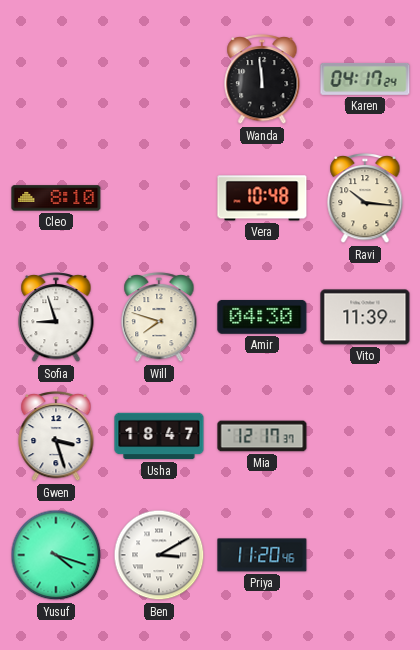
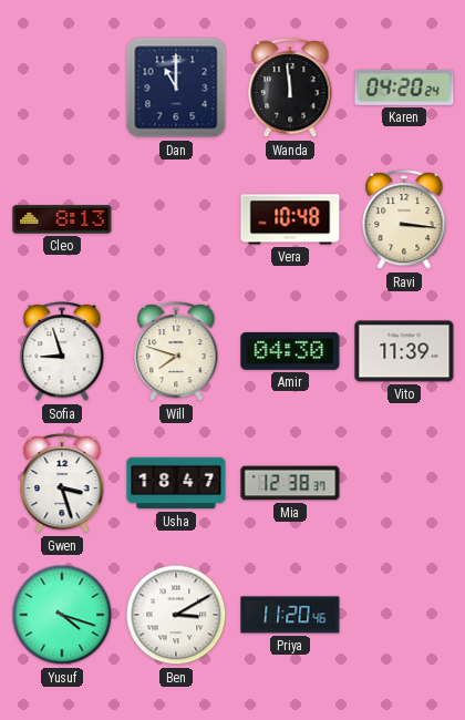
Dan: none -> 11:00 (176, 88)
Karen: 04:17 -> 04:20 (404, 88)
Cleo: 8:10 -> 8:13 (62, 219)
Ravi: 10:16 -> 3:16 (404, 220)
Mia: 12:17 -> 12:38 (290, 483)
